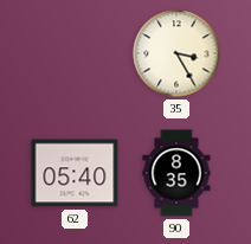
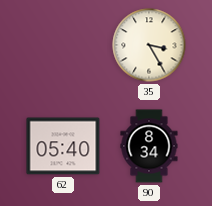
90: 8:35 -> 8:34 (149, 146)
